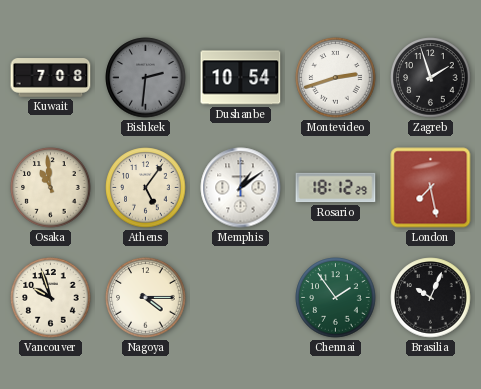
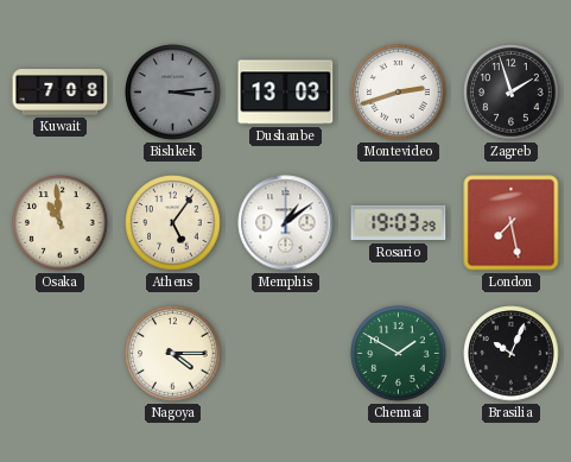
Bishkek: 2:31 -> 3:14 (173, 93)
Dushanbe: 10:54 -> 13:03 (286, 93)
Rosario: 18:12 -> 19:03 (399, 223)
Vancouver: 9:57 -> none (51, 298)
Chennai: 1:54 -> 1:50 (399, 354)
